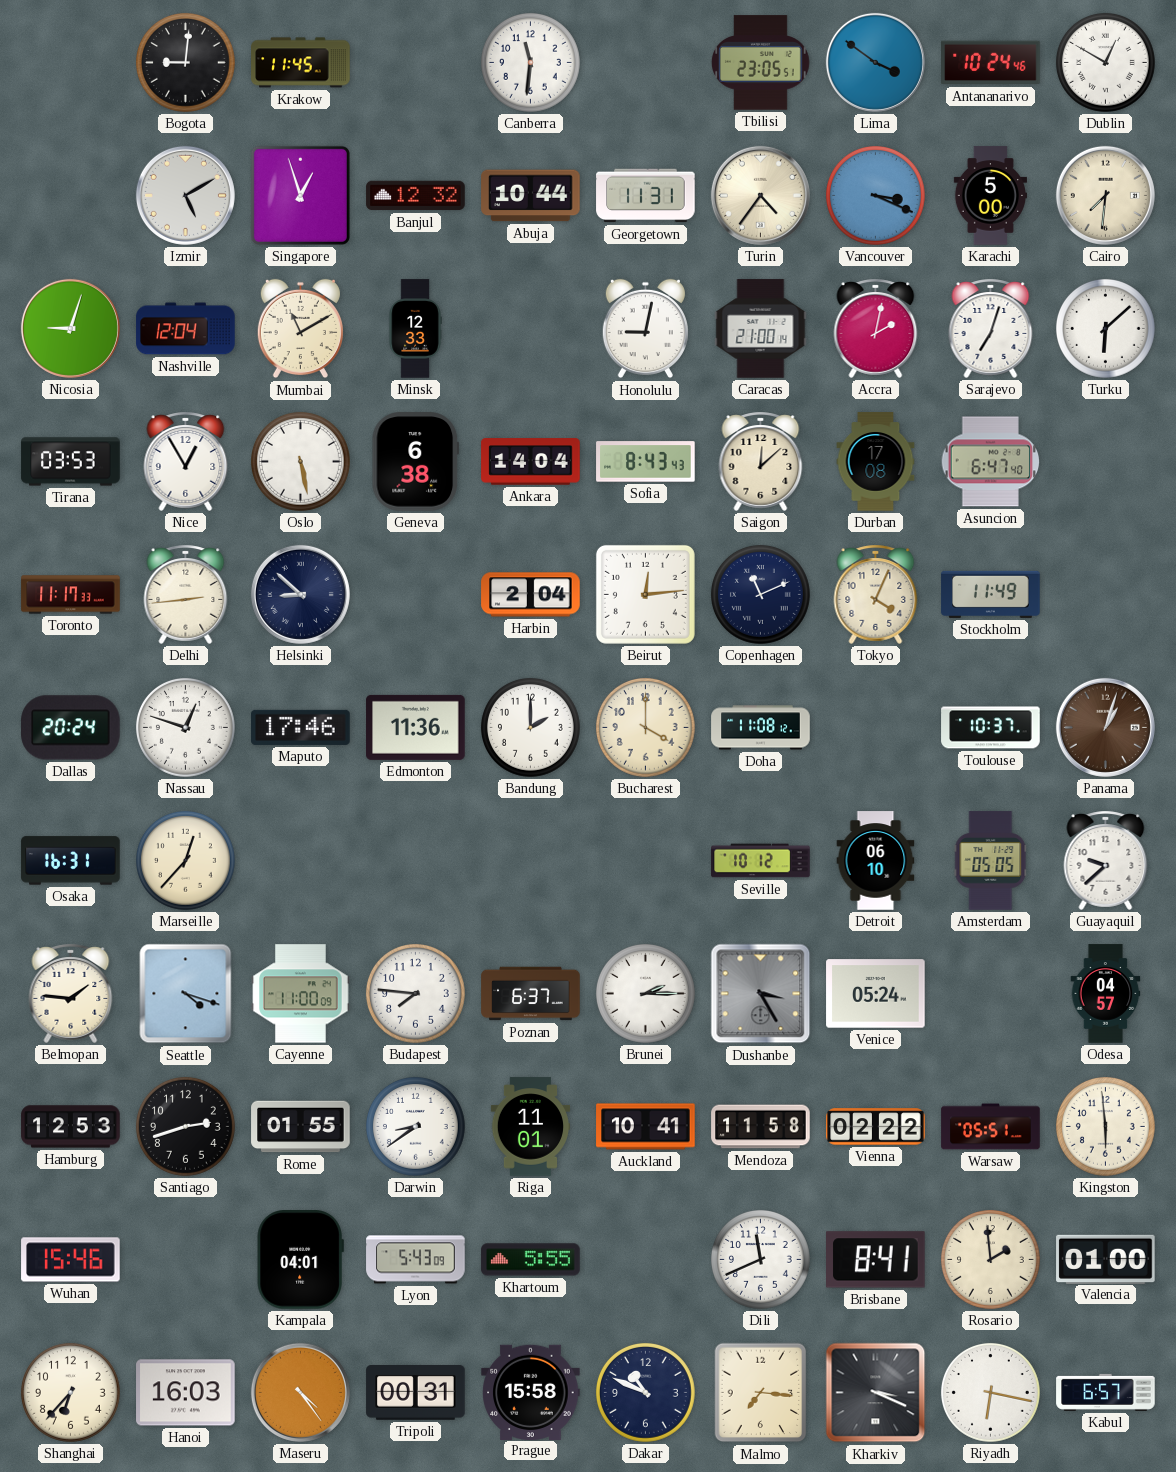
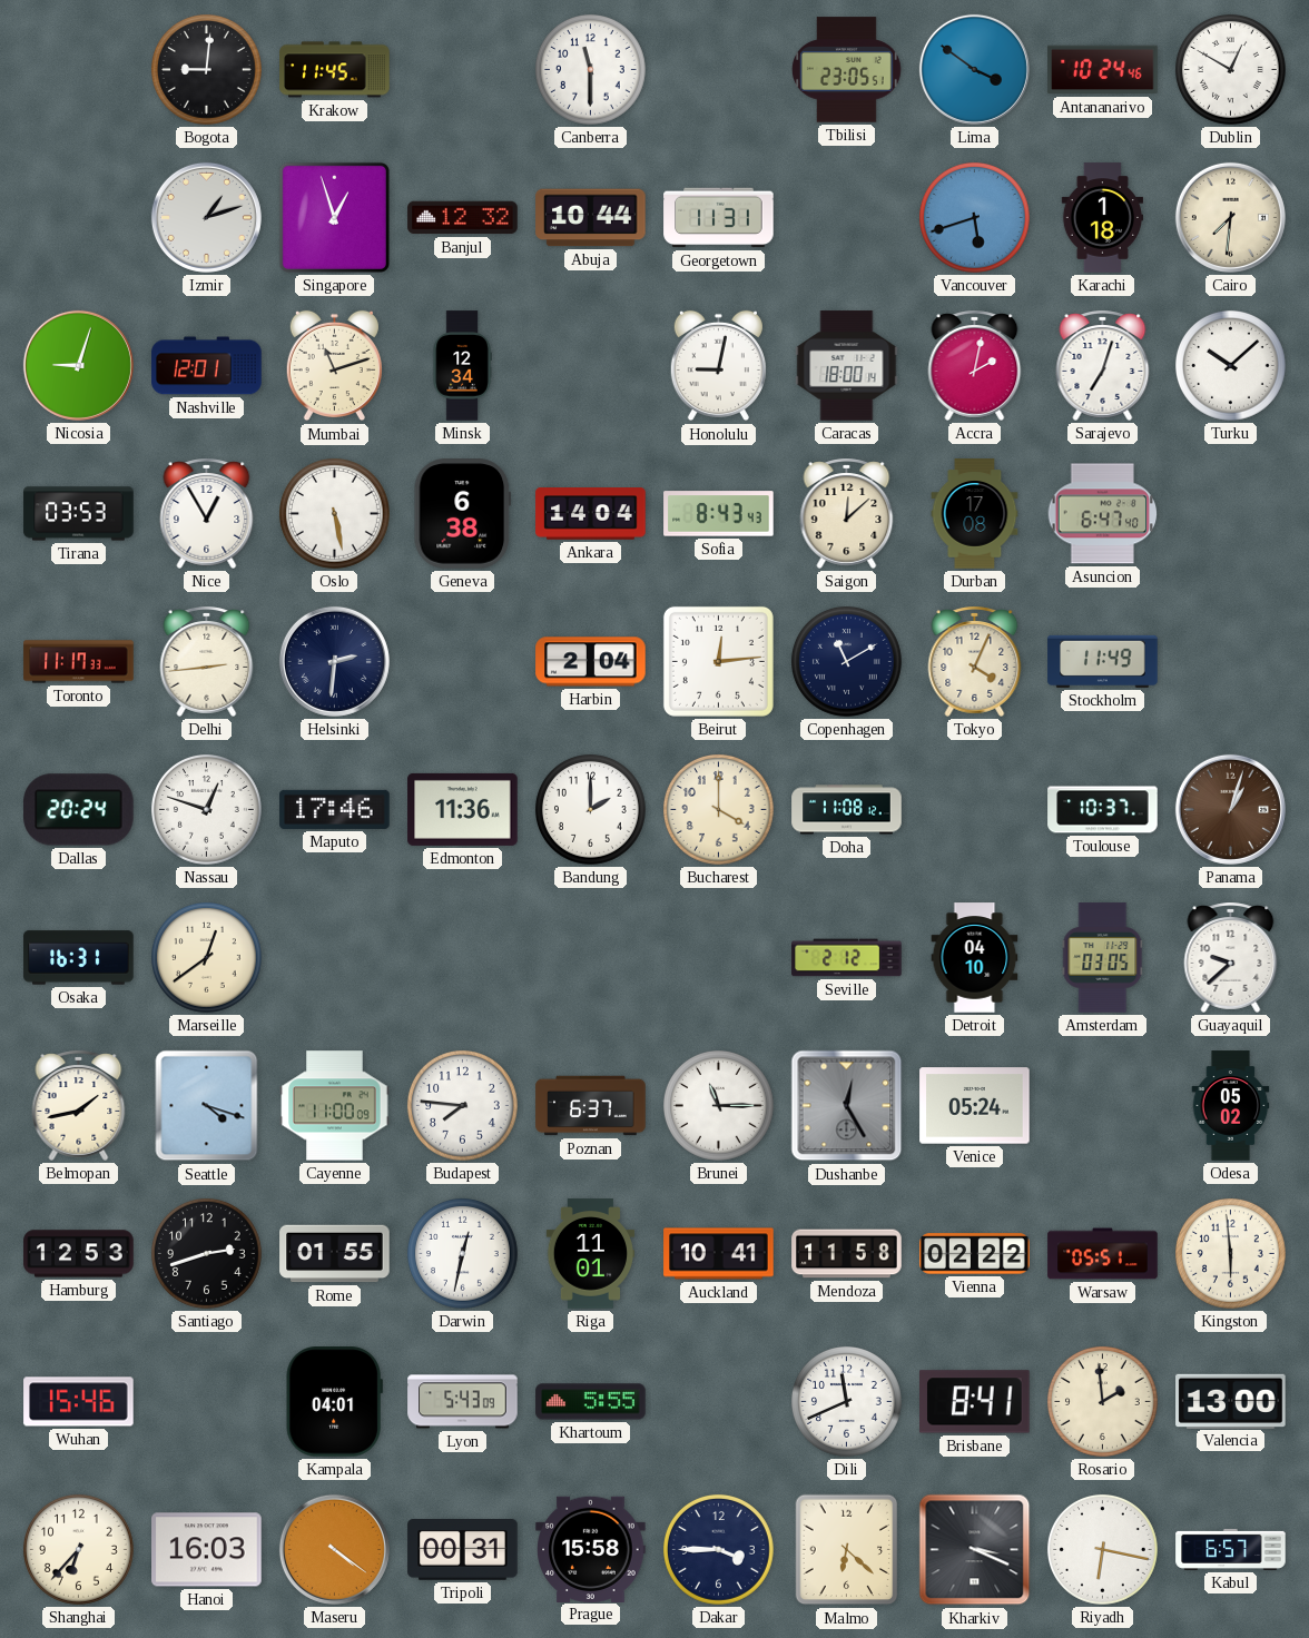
Canberra: 11:31 -> 11:30 (591, 70)
Izmir: 5:10 -> 1:12 (206, 217)
Turin: 4:36 -> none (760, 195)
Vancouver: 3:19 -> 5:42 (975, 218)
Karachi: 5:00 -> 1:18 (1103, 218)
Nashville: 12:04 -> 12:01 (207, 366)
Mumbai: 11:10 -> 11:12 (334, 366)
Minsk: 12:33 -> 12:34 (462, 366)
Caracas: 21:00 -> 18:00 (847, 366)
Turku: 6:08 -> 10:08 (1231, 366)
Helsinki: 8:52 -> 2:31 (334, 661)
Copenhagen: 11:11 -> 11:10 (847, 662)
Marseille: 12:37 -> 12:39 (207, 958)
Seville: 10:12 -> 2:12 (847, 958)
Detroit: 06:10 -> 04:10 (975, 958)
Amsterdam: 05:05 -> 03:05 (1103, 958)
Belmopan: 1:46 -> 1:43 (79, 1105)
Brunei: 2:15 -> 11:15 (719, 1106)
Dushanbe: 3:25 -> 12:25 (847, 1106)
Odesa: 04:57 -> 05:02 (1231, 1106)
Darwin: 8:39 -> 12:32 (463, 1254)
Valencia: 01:00 -> 13:00 (1231, 1401)
Maseru: 4:24 -> 4:21 (334, 1549)
Dakar: 10:49 -> 3:45 (719, 1550)
Malmo: 7:16 -> 6:22 (847, 1550)
